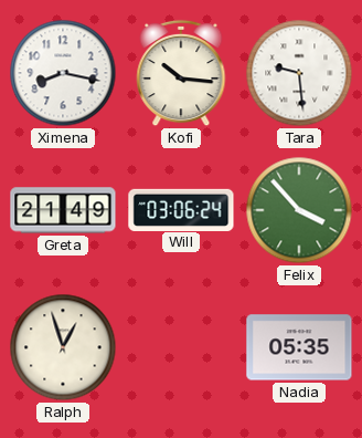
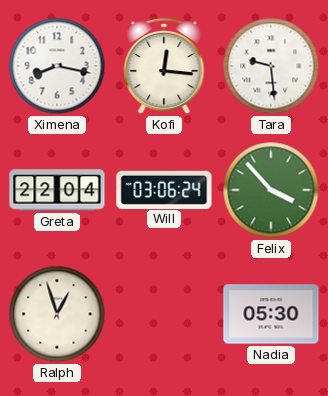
Kofi: 10:16 -> 12:16 (164, 66)
Greta: 21:49 -> 22:04 (57, 190)
Nadia: 05:35 -> 05:30 (271, 314)
